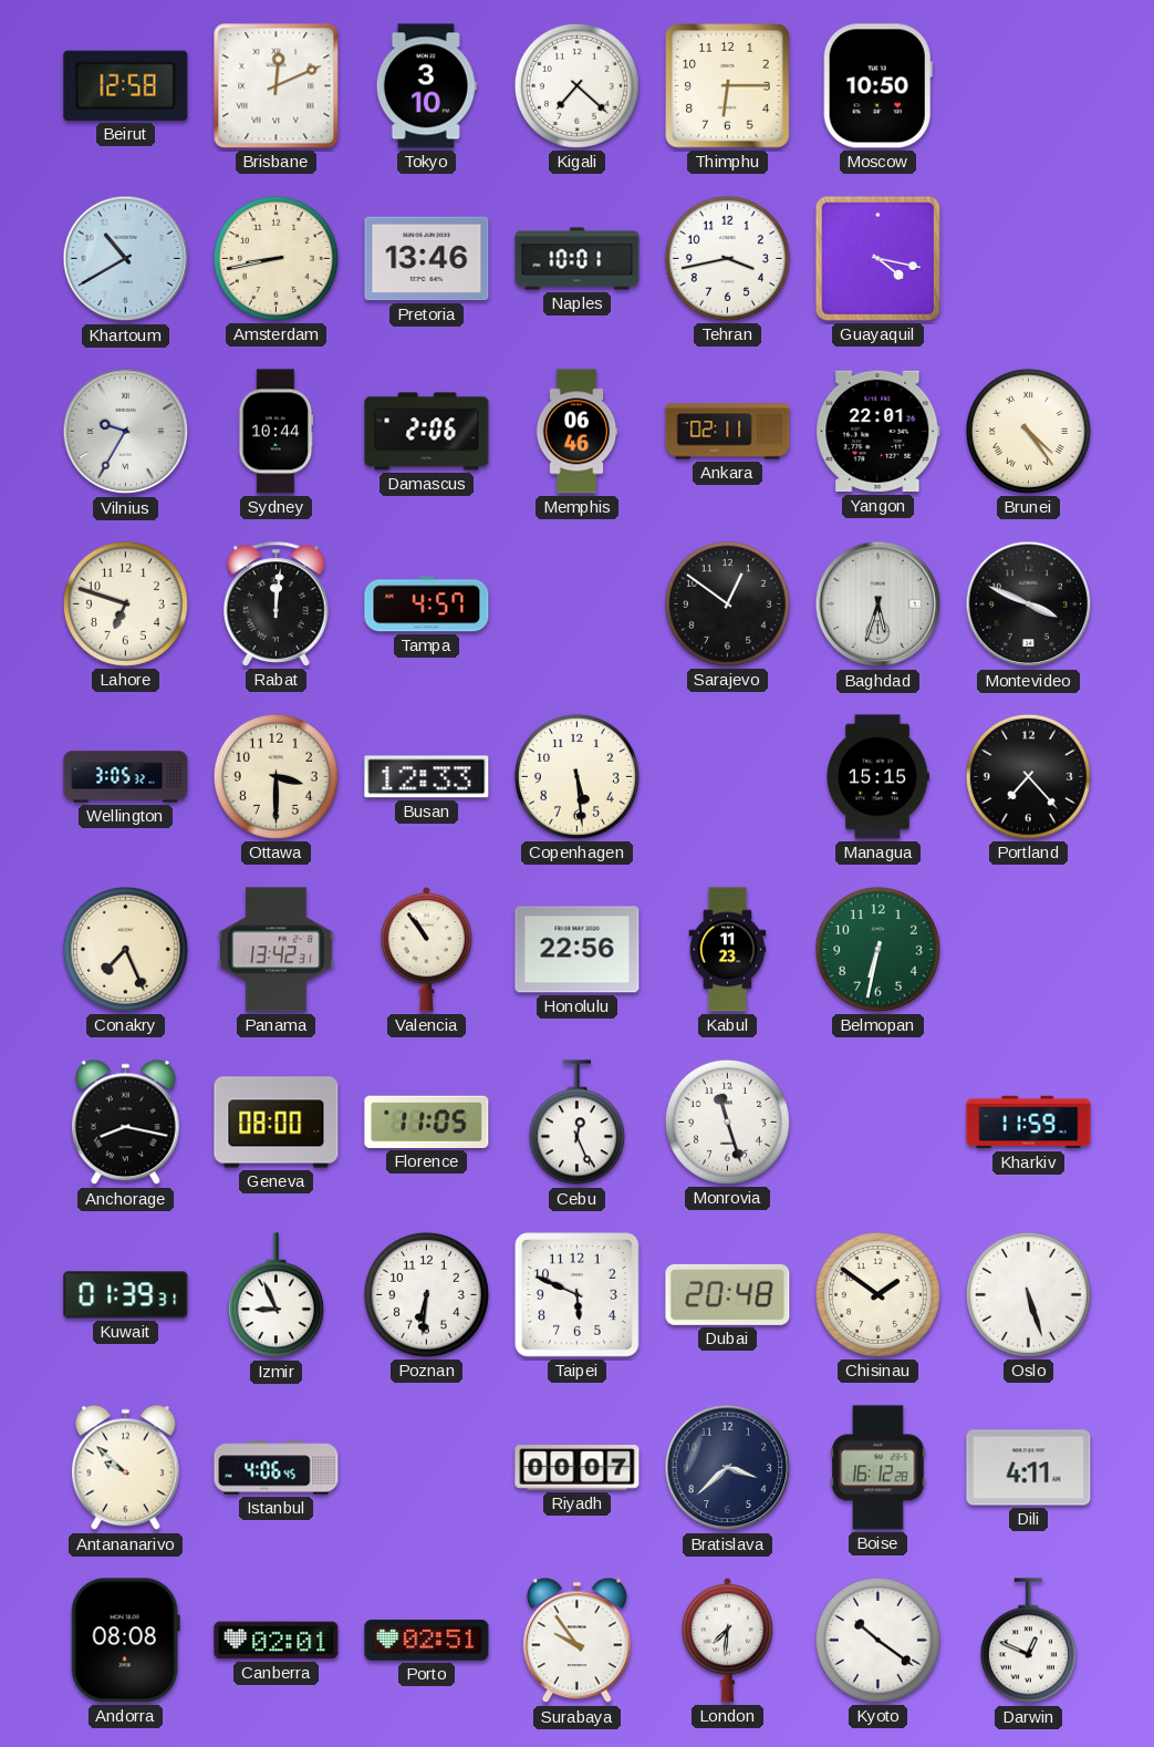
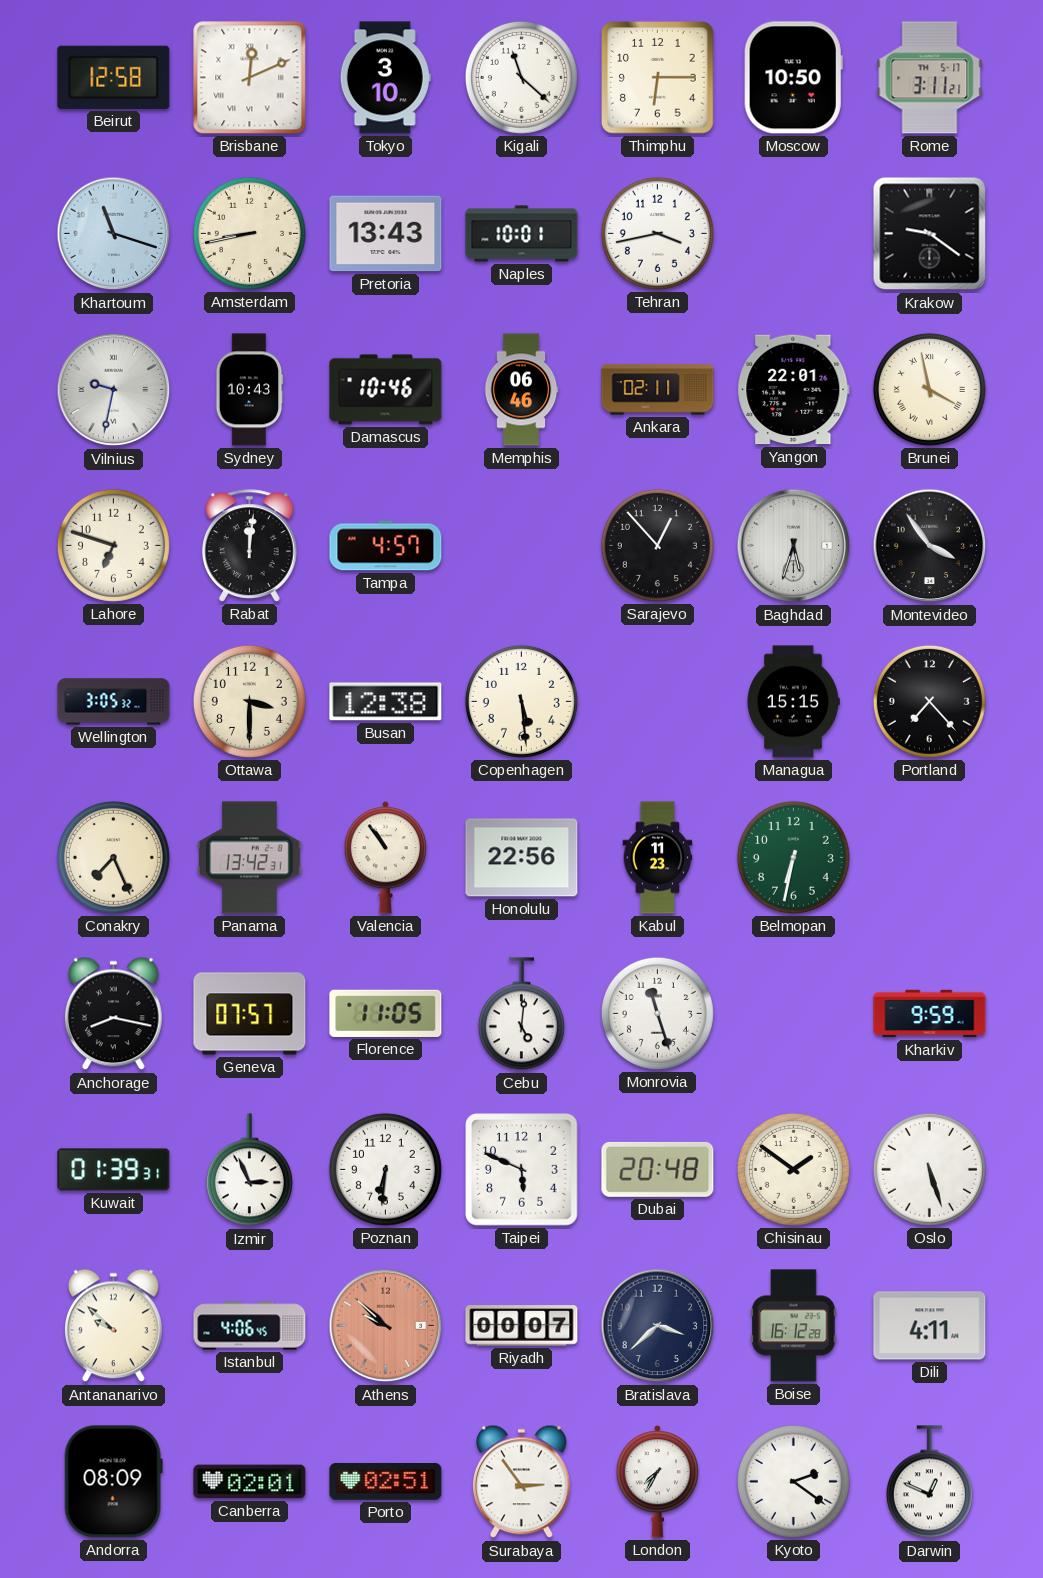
Kigali: 7:22 -> 11:22 (521, 77)
Rome: none -> 3:11 (930, 78)
Khartoum: 10:40 -> 11:18 (114, 234)
Pretoria: 13:46 -> 13:43 (386, 234)
Guayaquil: 4:17 -> none (877, 258)
Krakow: none -> 9:21 (930, 234)
Vilnius: 9:35 -> 9:32 (114, 390)
Sydney: 10:44 -> 10:43 (249, 390)
Damascus: 2:06 -> 10:46 (386, 390)
Brunei: 4:24 -> 3:58 (929, 389)
Sarajevo: 12:51 -> 12:53 (657, 545)
Montevideo: 3:49 -> 3:54 (930, 546)
Busan: 12:33 -> 12:38 (386, 702)
Geneva: 08:00 -> 07:57 (250, 1014)
Cebu: 12:26 -> 5:01 (521, 1014)
Kharkiv: 11:59 -> 9:59 (930, 1014)
Izmir: 8:56 -> 2:56 (249, 1170)
Athens: none -> 9:52 (386, 1326)
Andorra: 08:08 -> 08:09 (113, 1482)
Surabaya: 9:54 -> 2:54 (522, 1482)
London: 7:31 -> 7:35 (657, 1482)
Kyoto: 10:21 -> 2:21 (793, 1481)
